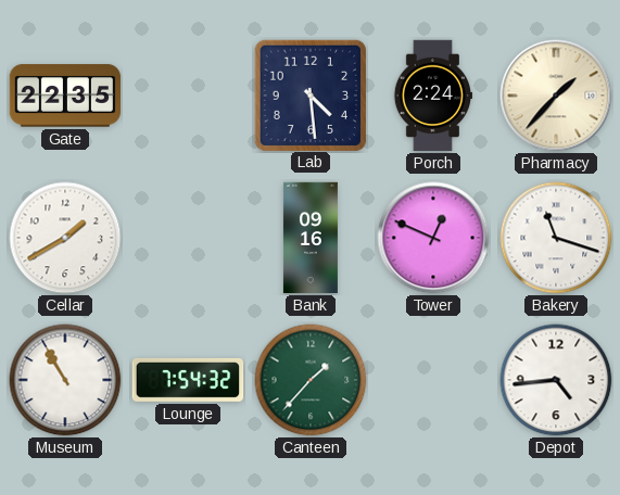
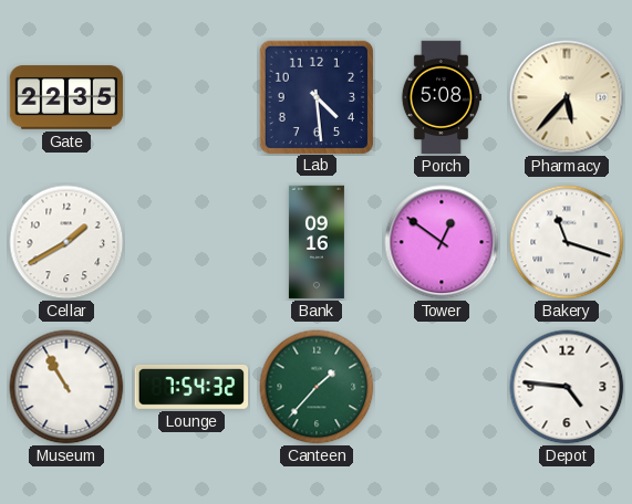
Porch: 2:24 -> 5:08 (441, 97)
Pharmacy: 1:37 -> 5:37 (567, 97)
Tower: 12:49 -> 12:51 (442, 242)
Depot: 4:44 -> 4:46 (567, 387)
